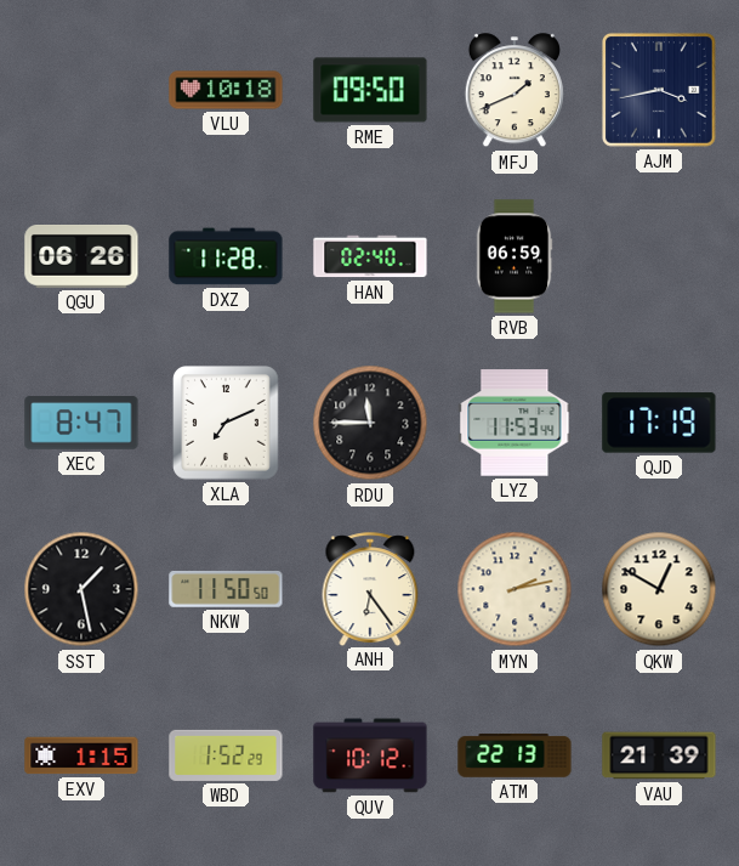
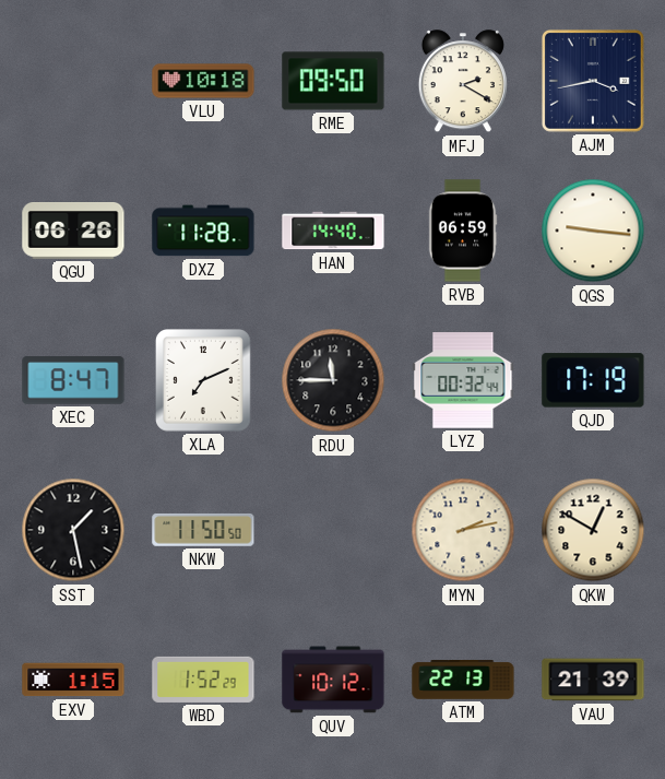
MFJ: 1:41 -> 2:20 (463, 82)
HAN: 02:40 -> 14:40 (333, 231)
QGS: none -> 9:16 (593, 231)
LYZ: 11:53 -> 00:32 (463, 380)
ANH: 6:24 -> none (370, 589)
